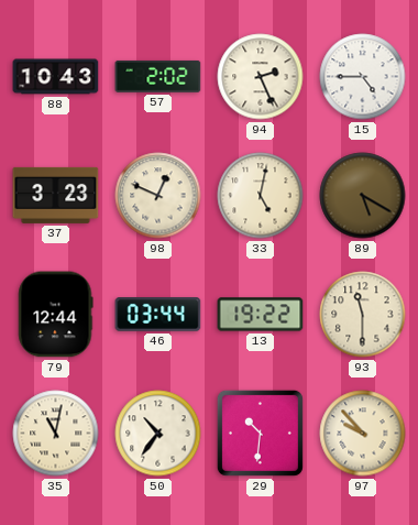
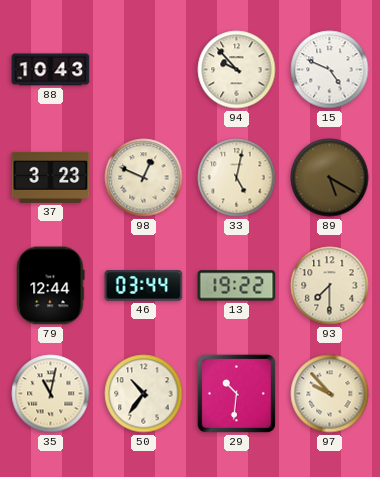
57: 2:02 -> none (158, 76)
94: 2:26 -> 9:53 (237, 70)
15: 4:45 -> 4:49 (330, 70)
93: 11:30 -> 7:30 (330, 286)
